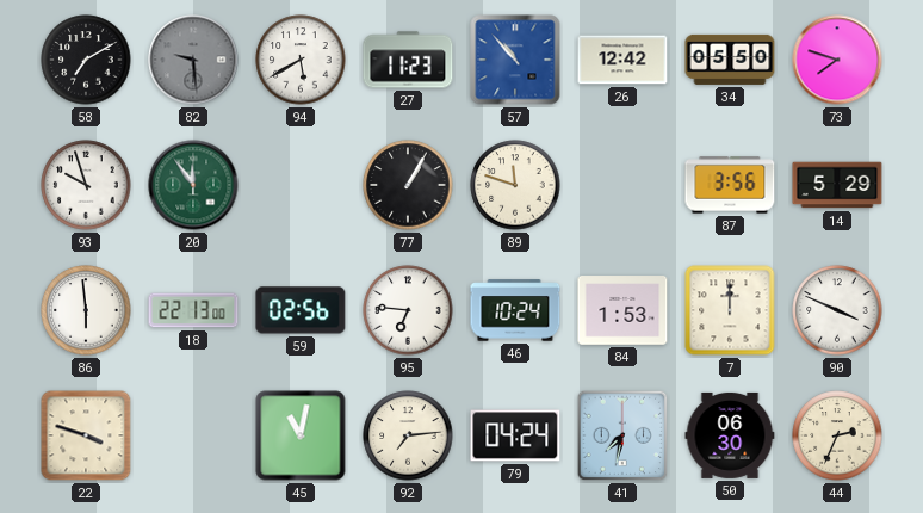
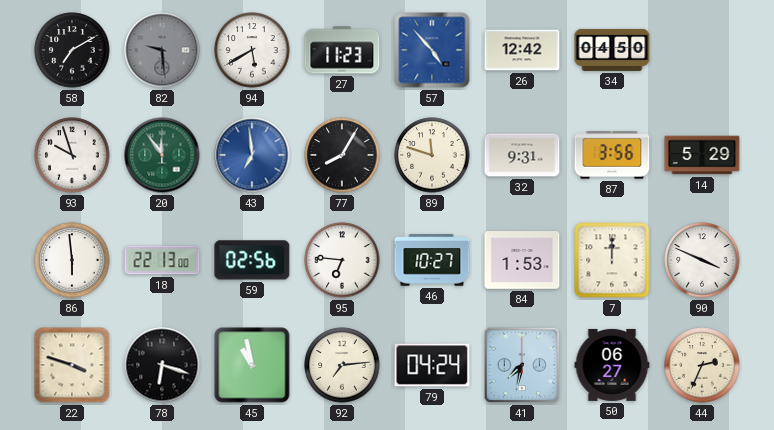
57: 10:53 -> 4:53 (432, 50)
34: 05:50 -> 04:50 (612, 50)
73: 7:48 -> none (837, 60)
43: none -> 6:59 (252, 155)
77: 1:05 -> 8:05 (342, 155)
32: none -> 9:31 (522, 155)
46: 10:24 -> 10:27 (432, 260)
78: none -> 6:18 (162, 365)
45: 11:02 -> 10:58 (252, 365)
50: 06:30 -> 06:27 (612, 365)
